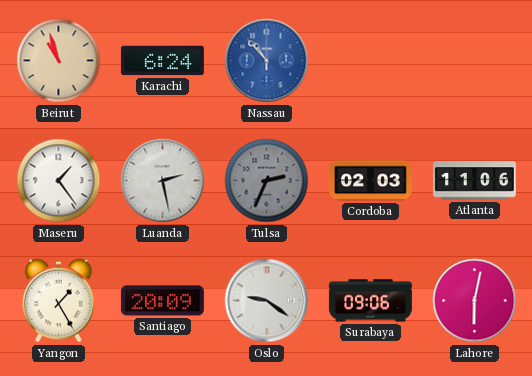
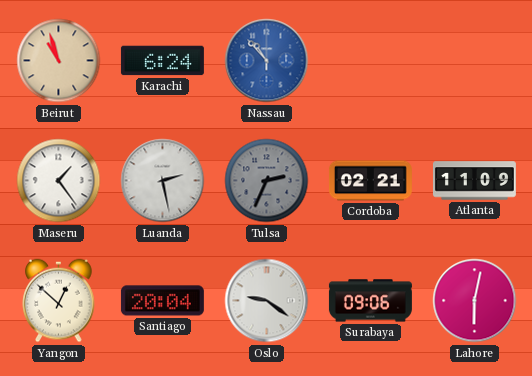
Cordoba: 02:03 -> 02:21 (370, 181)
Atlanta: 11:06 -> 11:09 (474, 181)
Yangon: 1:25 -> 12:52 (59, 301)
Santiago: 20:09 -> 20:04 (162, 301)
